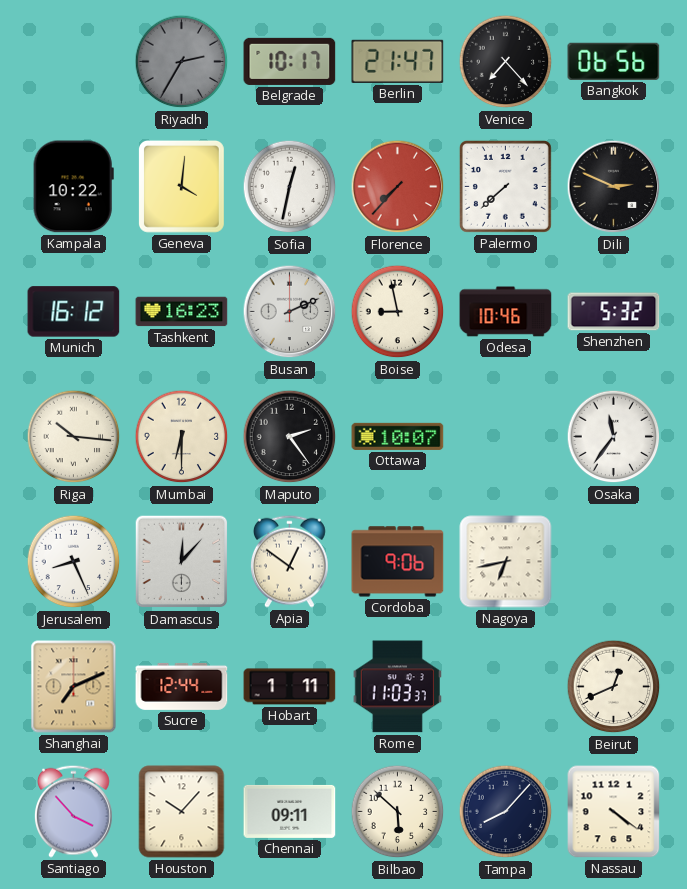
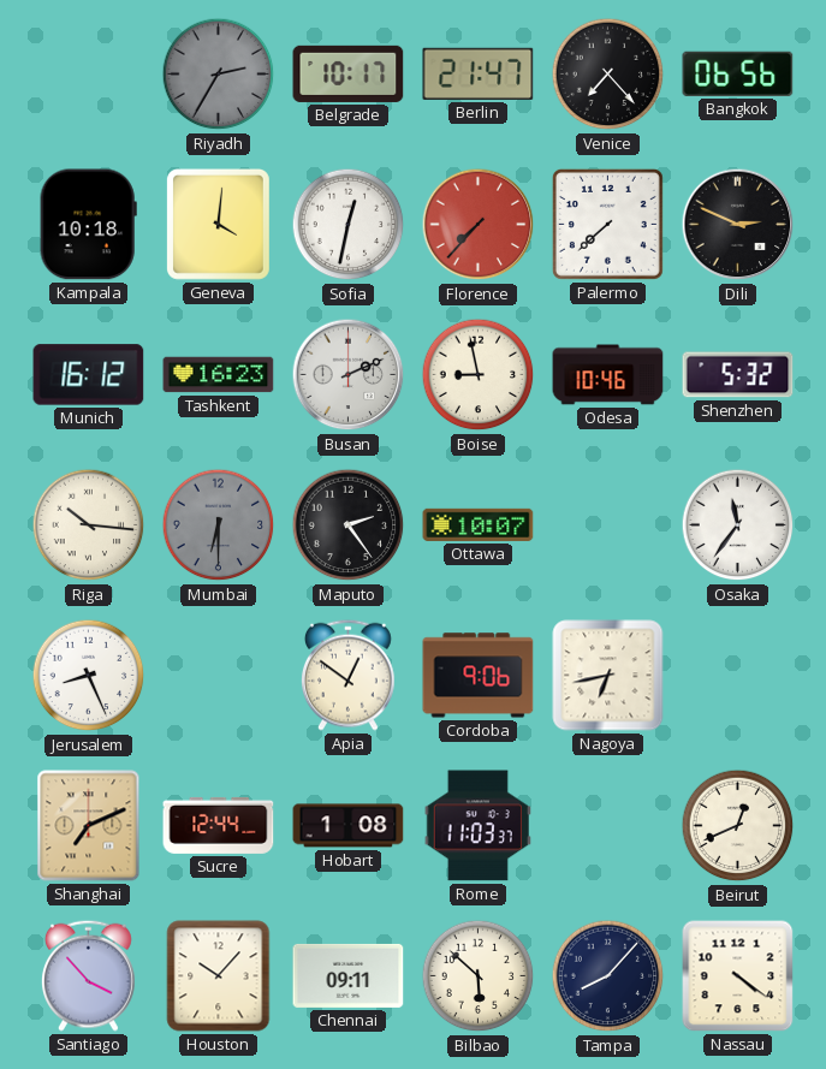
Kampala: 10:22 -> 10:18 (88, 225)
Mumbai dial: cream -> grey (219, 525)
Damascus: 12:07 -> none (182, 562)
Hobart: 1:11 -> 1:08 (349, 826)
